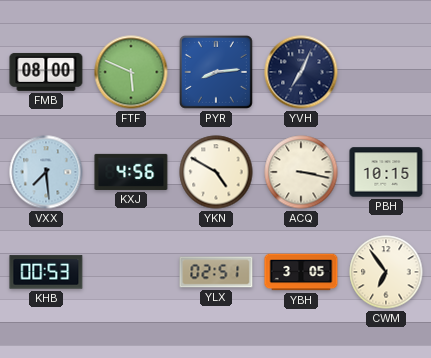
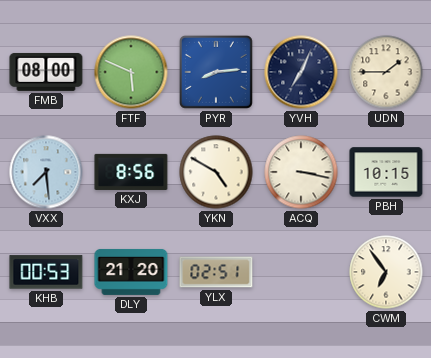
UDN: none -> 1:45 (386, 72)
KXJ: 4:56 -> 8:56 (131, 172)
DLY: none -> 21:20 (131, 272)
YBH: 3:05 -> none (301, 272)
